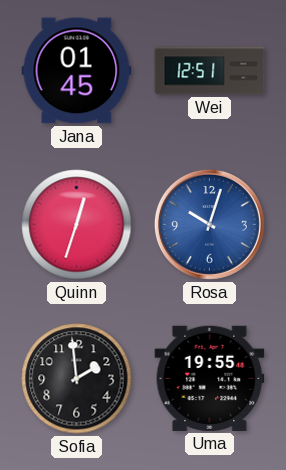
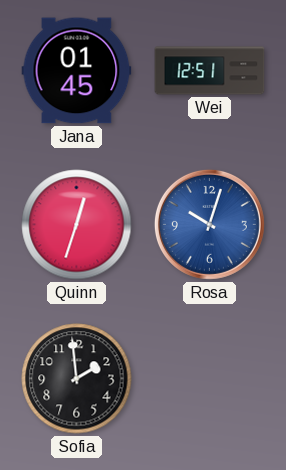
Uma: 19:55 -> none (210, 378)
